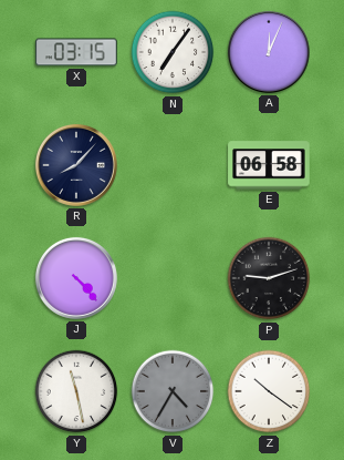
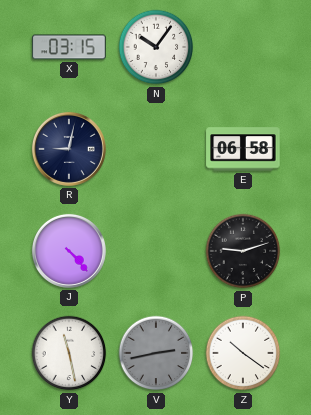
N: 7:06 -> 10:06 (156, 47)
A: 12:04 -> none (269, 52)
R: 8:07 -> 9:02 (69, 149)
V: 4:35 -> 2:43 (156, 353)
